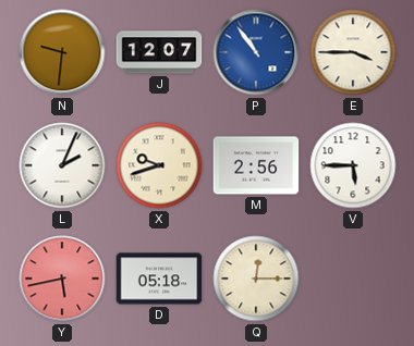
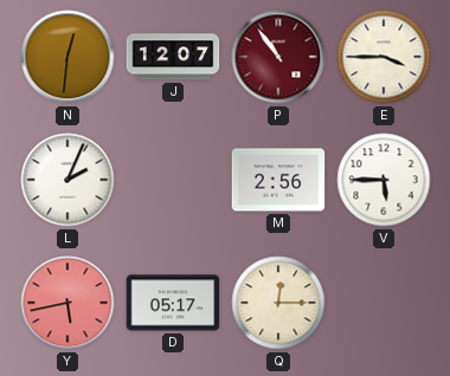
N: 9:31 -> 12:31 (67, 57)
P dial: blue -> burgundy (278, 57)
X: 9:42 -> none (159, 165)
D: 05:18 -> 05:17 (173, 303)
